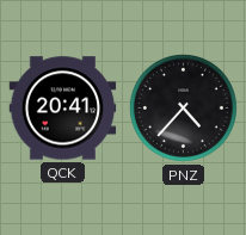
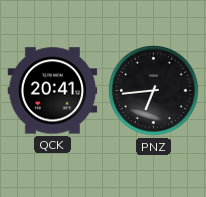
PNZ: 4:37 -> 6:44 (153, 90)
